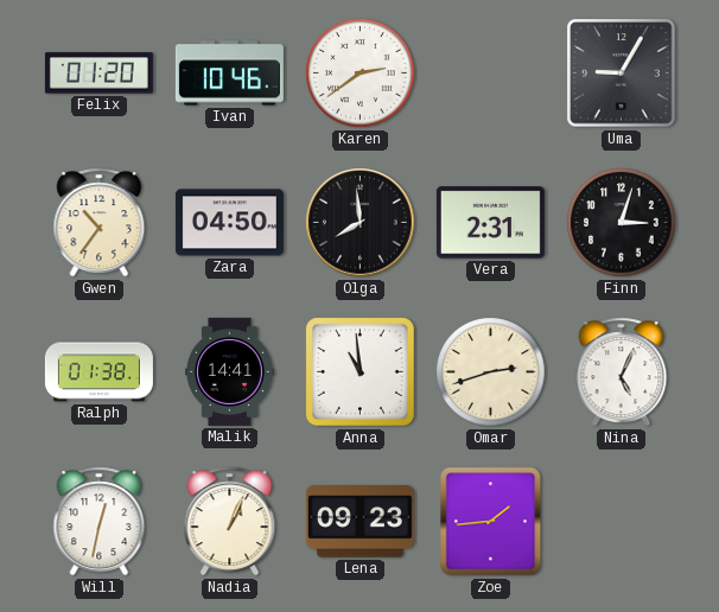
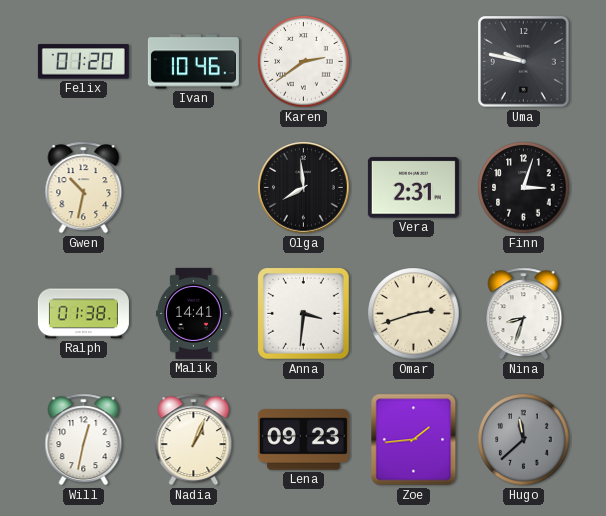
Uma: 9:05 -> 9:47 (524, 62)
Gwen: 10:36 -> 10:32 (84, 188)
Zara: 04:50 -> none (229, 223)
Anna: 10:59 -> 3:31 (304, 314)
Nina: 5:04 -> 8:33 (524, 314)
Hugo: none -> 11:38 (524, 440)
